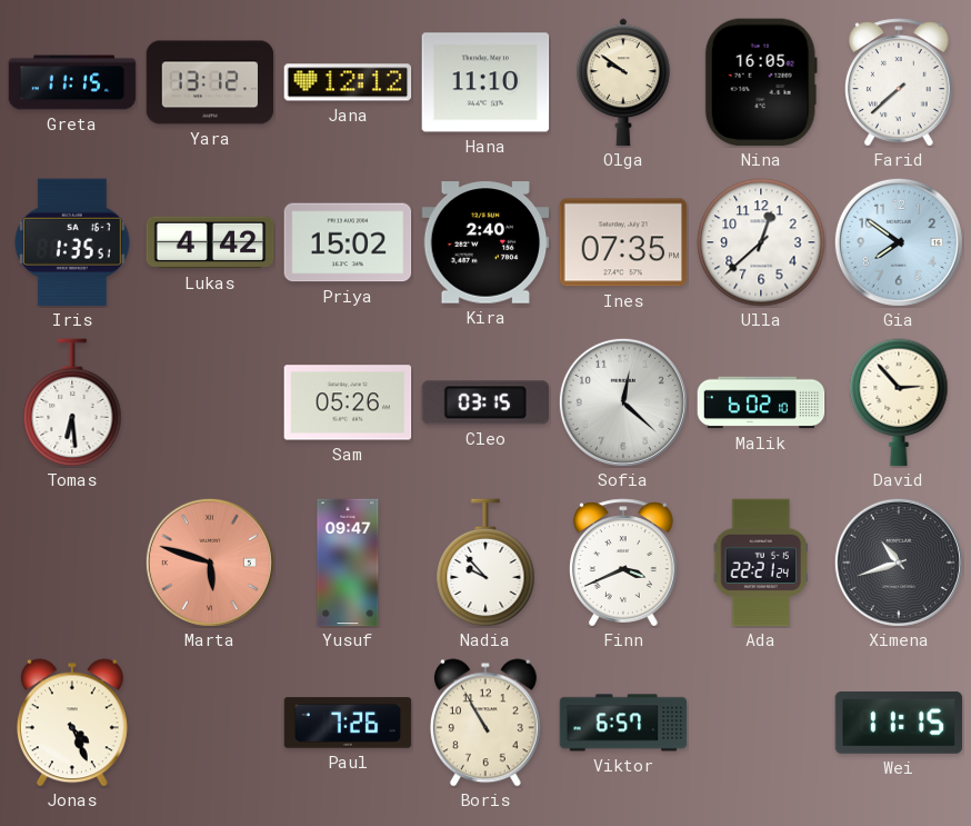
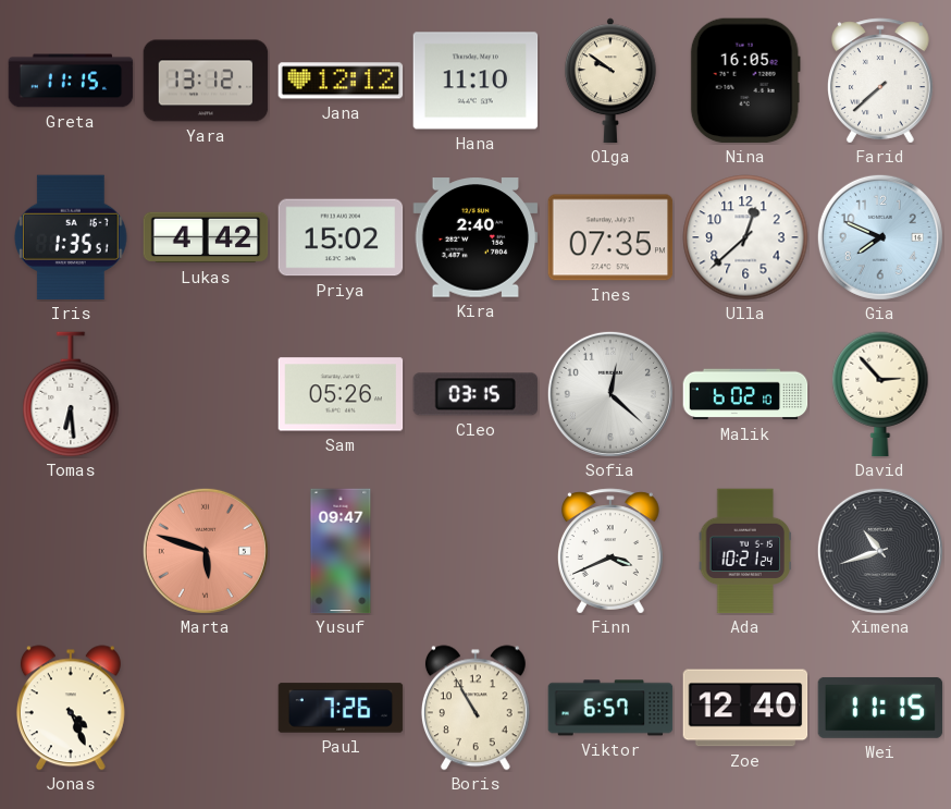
Gia: 7:51 -> 7:49 (880, 237)
Nadia: 9:53 -> none (485, 563)
Ada: 22:21 -> 10:21 (745, 551)
Zoe: none -> 12:40 (745, 708)
